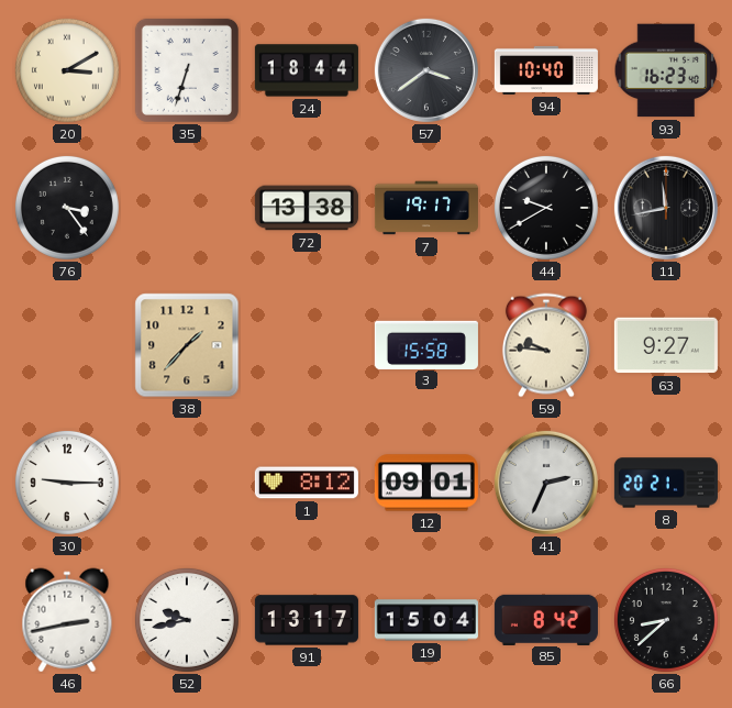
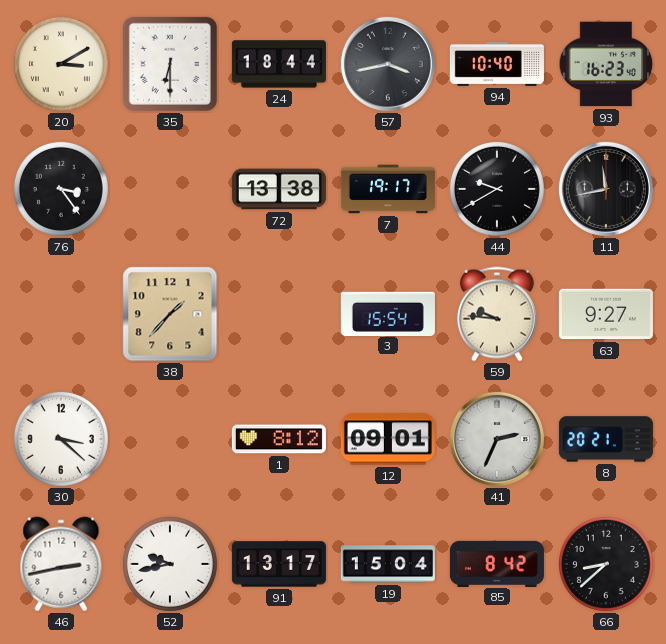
35: 6:33 -> 6:30 (170, 64)
57: 3:39 -> 3:43 (388, 64)
3: 15:58 -> 15:54 (388, 313)
30: 9:15 -> 3:22 (61, 439)
